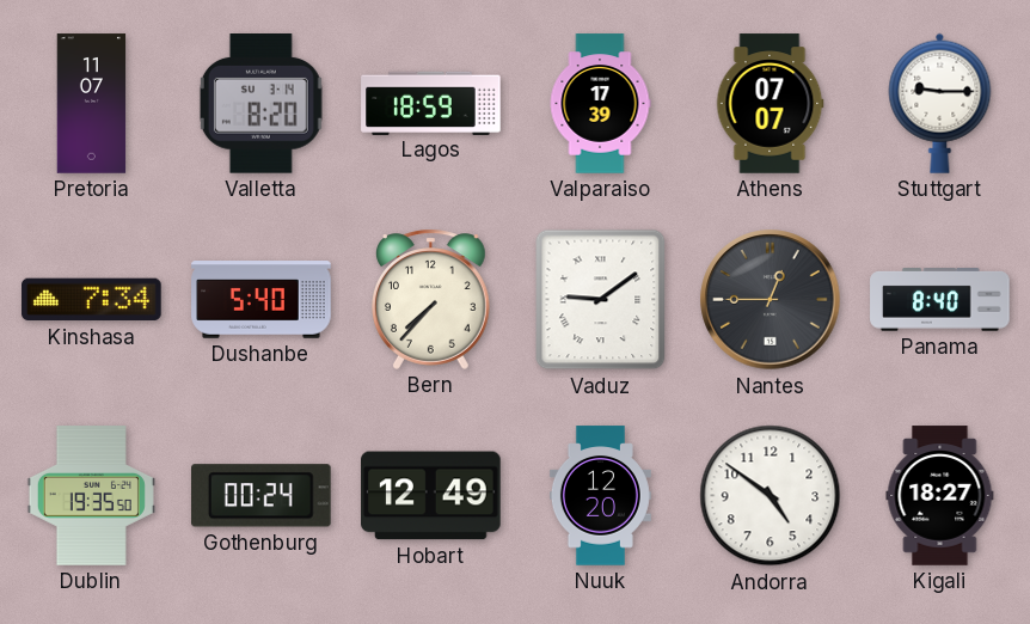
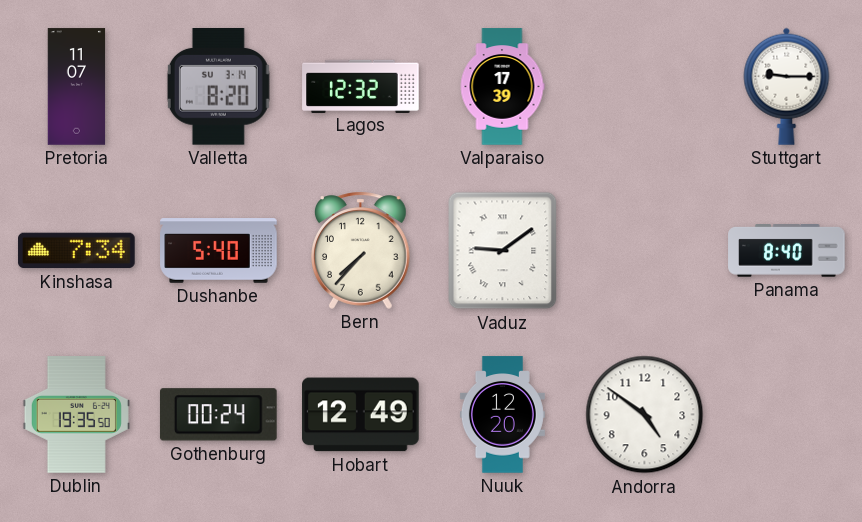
Lagos: 18:59 -> 12:32 (361, 86)
Athens: 07:07 -> none (770, 104)
Nantes: 12:45 -> none (771, 300)
Kigali: 18:27 -> none (940, 496)
